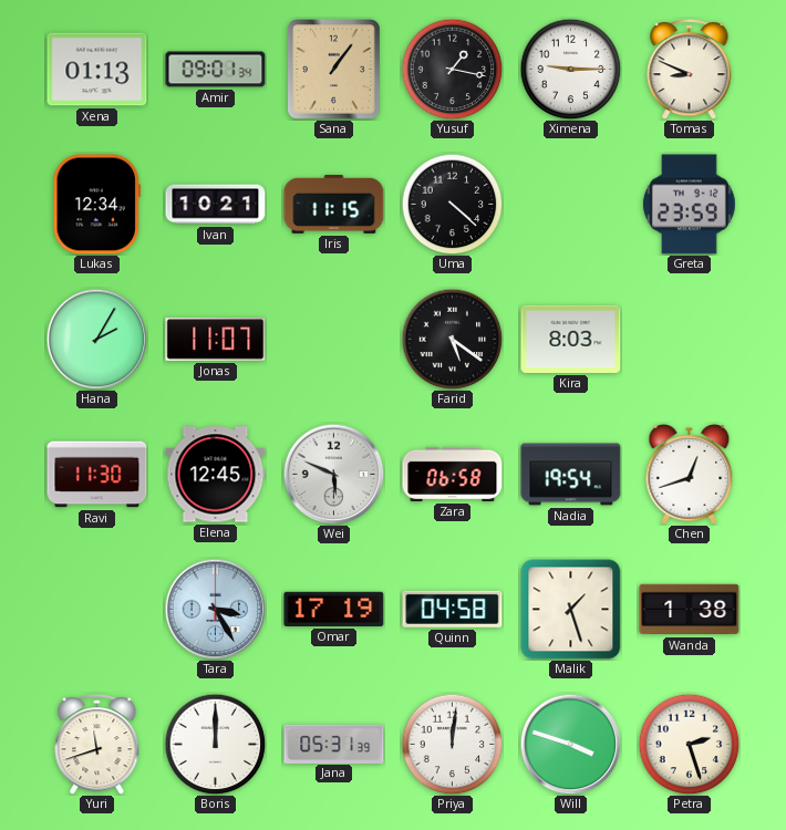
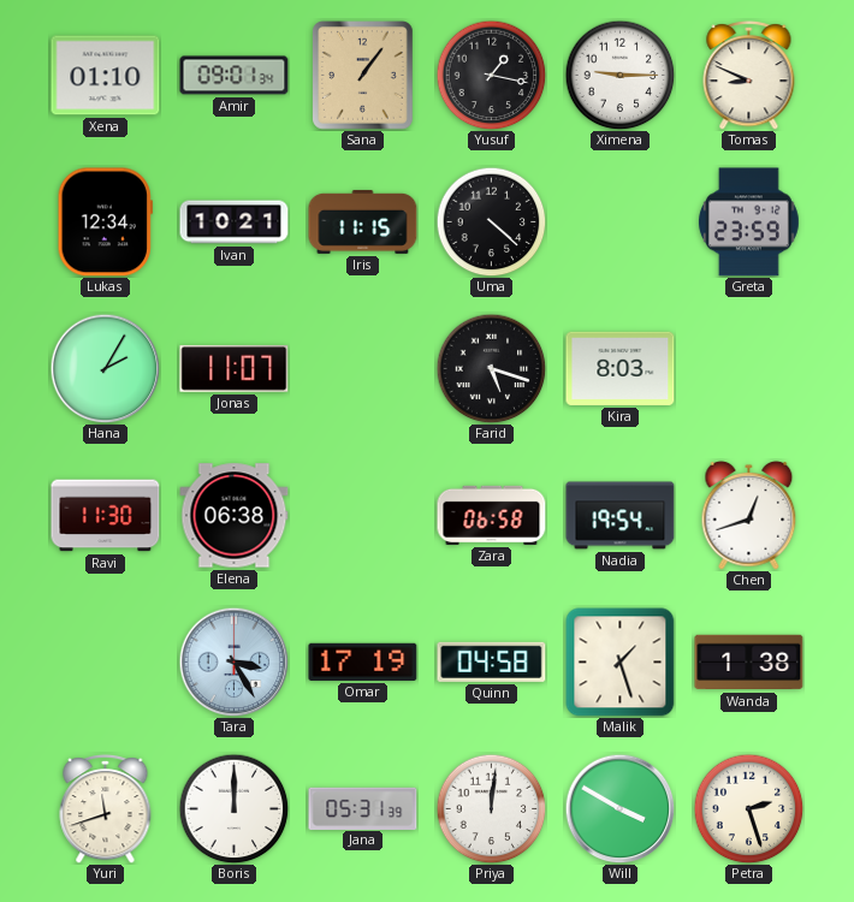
Xena: 01:13 -> 01:10 (106, 76)
Farid: 5:21 -> 5:18 (491, 368)
Elena: 12:45 -> 06:38 (235, 516)
Wei: 5:49 -> none (333, 474)
Will: 3:48 -> 3:50 (619, 808)
